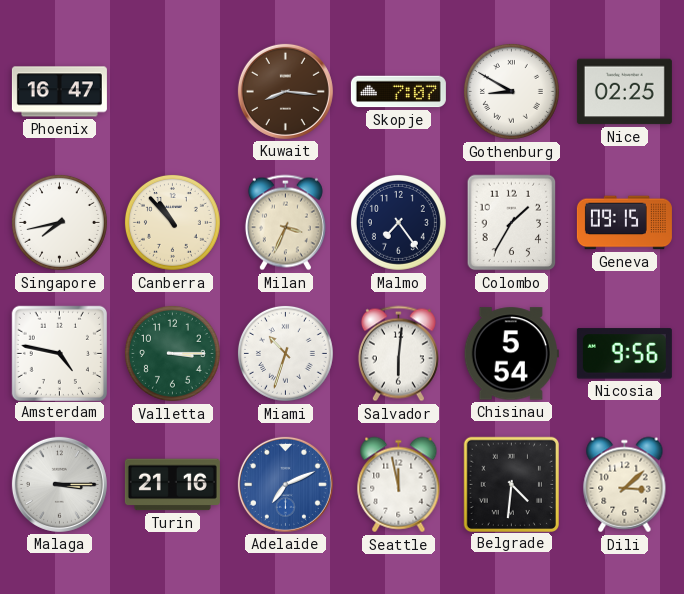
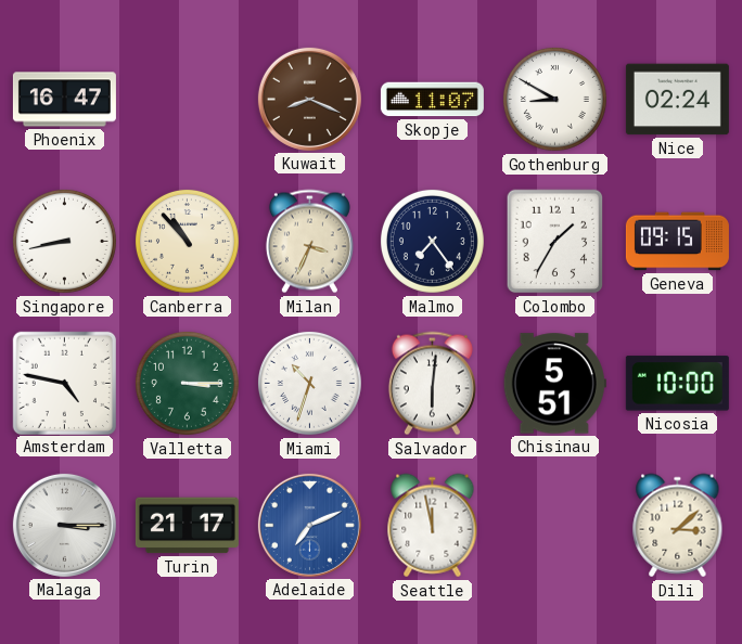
Kuwait: 8:16 -> 8:19 (309, 99)
Skopje: 7:07 -> 11:07 (432, 100)
Nice: 02:25 -> 02:24 (677, 100)
Singapore: 7:43 -> 8:43 (64, 241)
Chisinau: 5:54 -> 5:51 (554, 384)
Nicosia: 9:56 -> 10:00 (677, 384)
Turin: 21:16 -> 21:17 (187, 526)
Belgrade: 4:31 -> none (511, 484)
